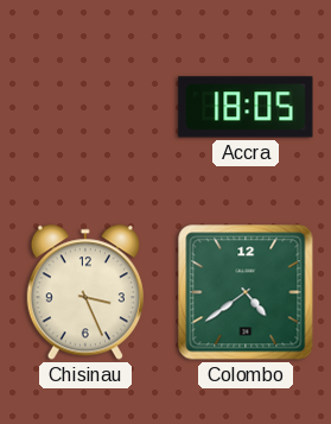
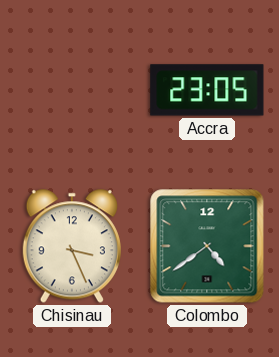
Accra: 18:05 -> 23:05 (207, 90)
